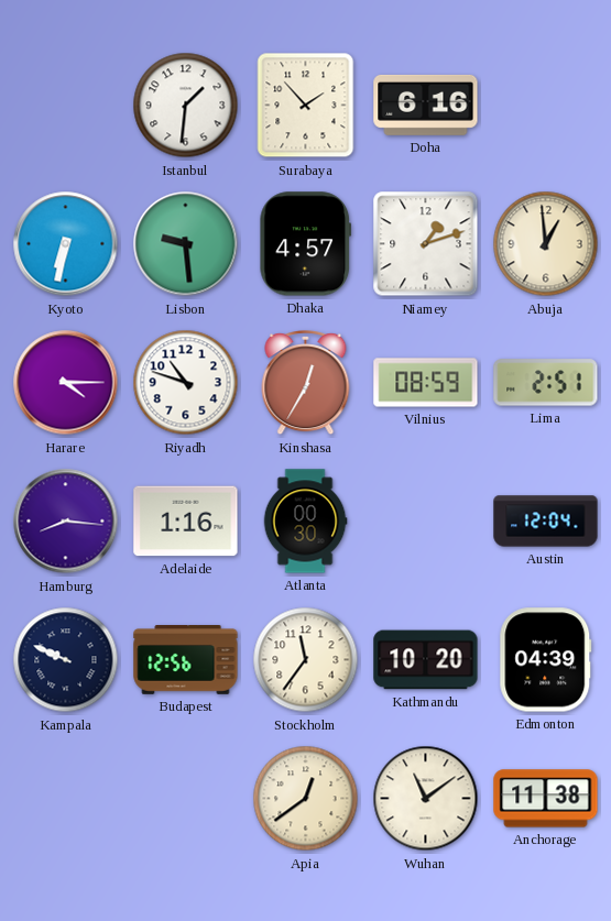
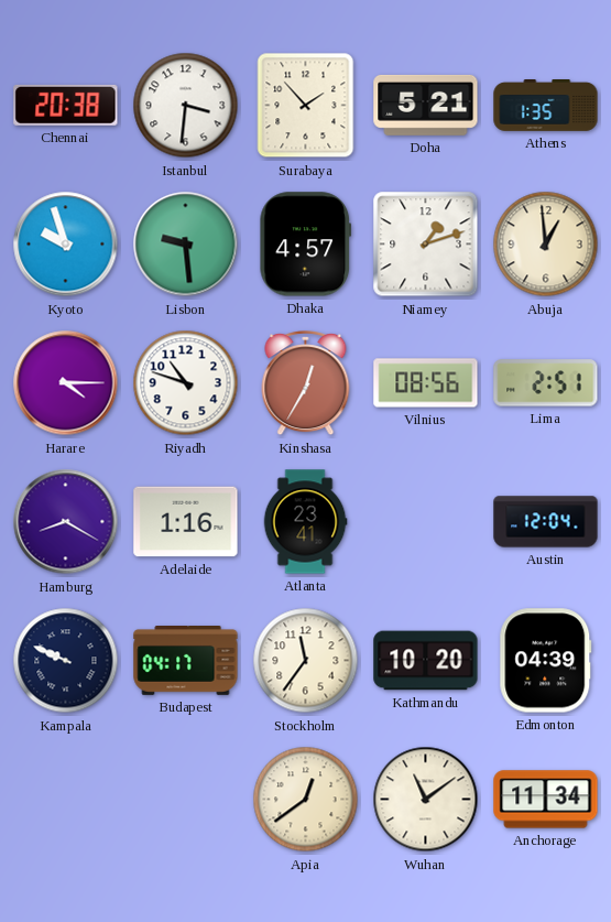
Chennai: none -> 20:38 (66, 105)
Istanbul: 1:31 -> 3:31 (186, 106)
Doha: 6:16 -> 5:21 (426, 105)
Athens: none -> 1:35 (546, 106)
Kyoto: 6:32 -> 9:57 (66, 245)
Vilnius: 08:59 -> 08:56 (426, 383)
Hamburg: 8:16 -> 8:20 (66, 522)
Atlanta: 00:30 -> 23:41 (305, 522)
Budapest: 12:56 -> 04:17 (186, 661)
Anchorage: 11:38 -> 11:34 (546, 800)
